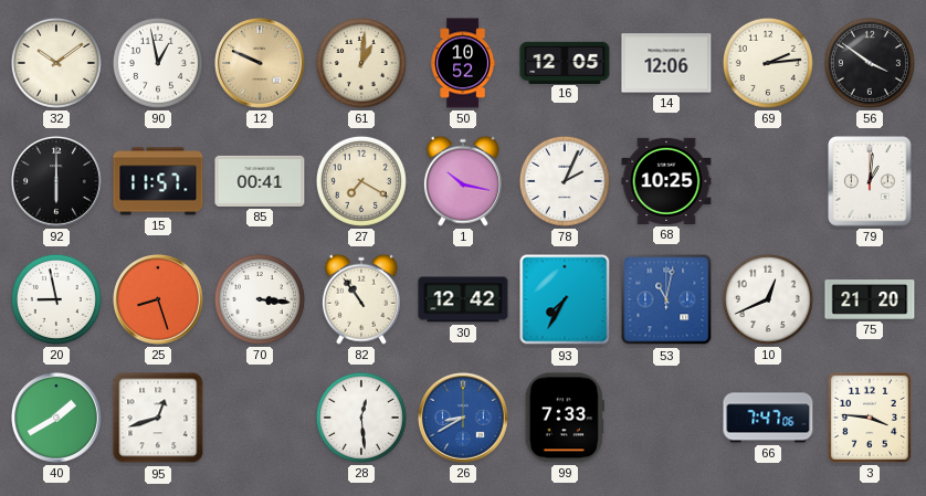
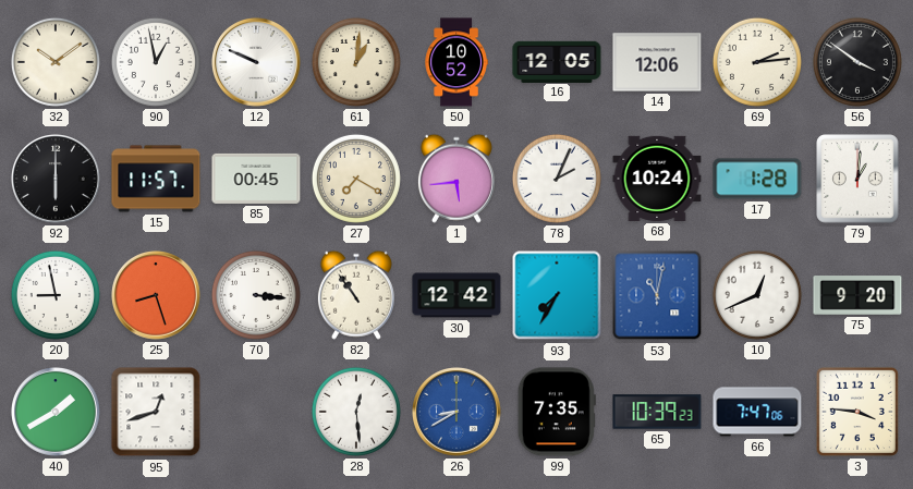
12 dial: champagne -> white (257, 63)
85: 00:41 -> 00:45 (256, 179)
1: 10:17 -> 5:44 (456, 179)
68: 10:25 -> 10:24 (657, 179)
17: none -> 1:28 (757, 179)
75: 21:20 -> 9:20 (857, 295)
99: 7:33 -> 7:35 (557, 412)
65: none -> 10:39 (657, 412)
